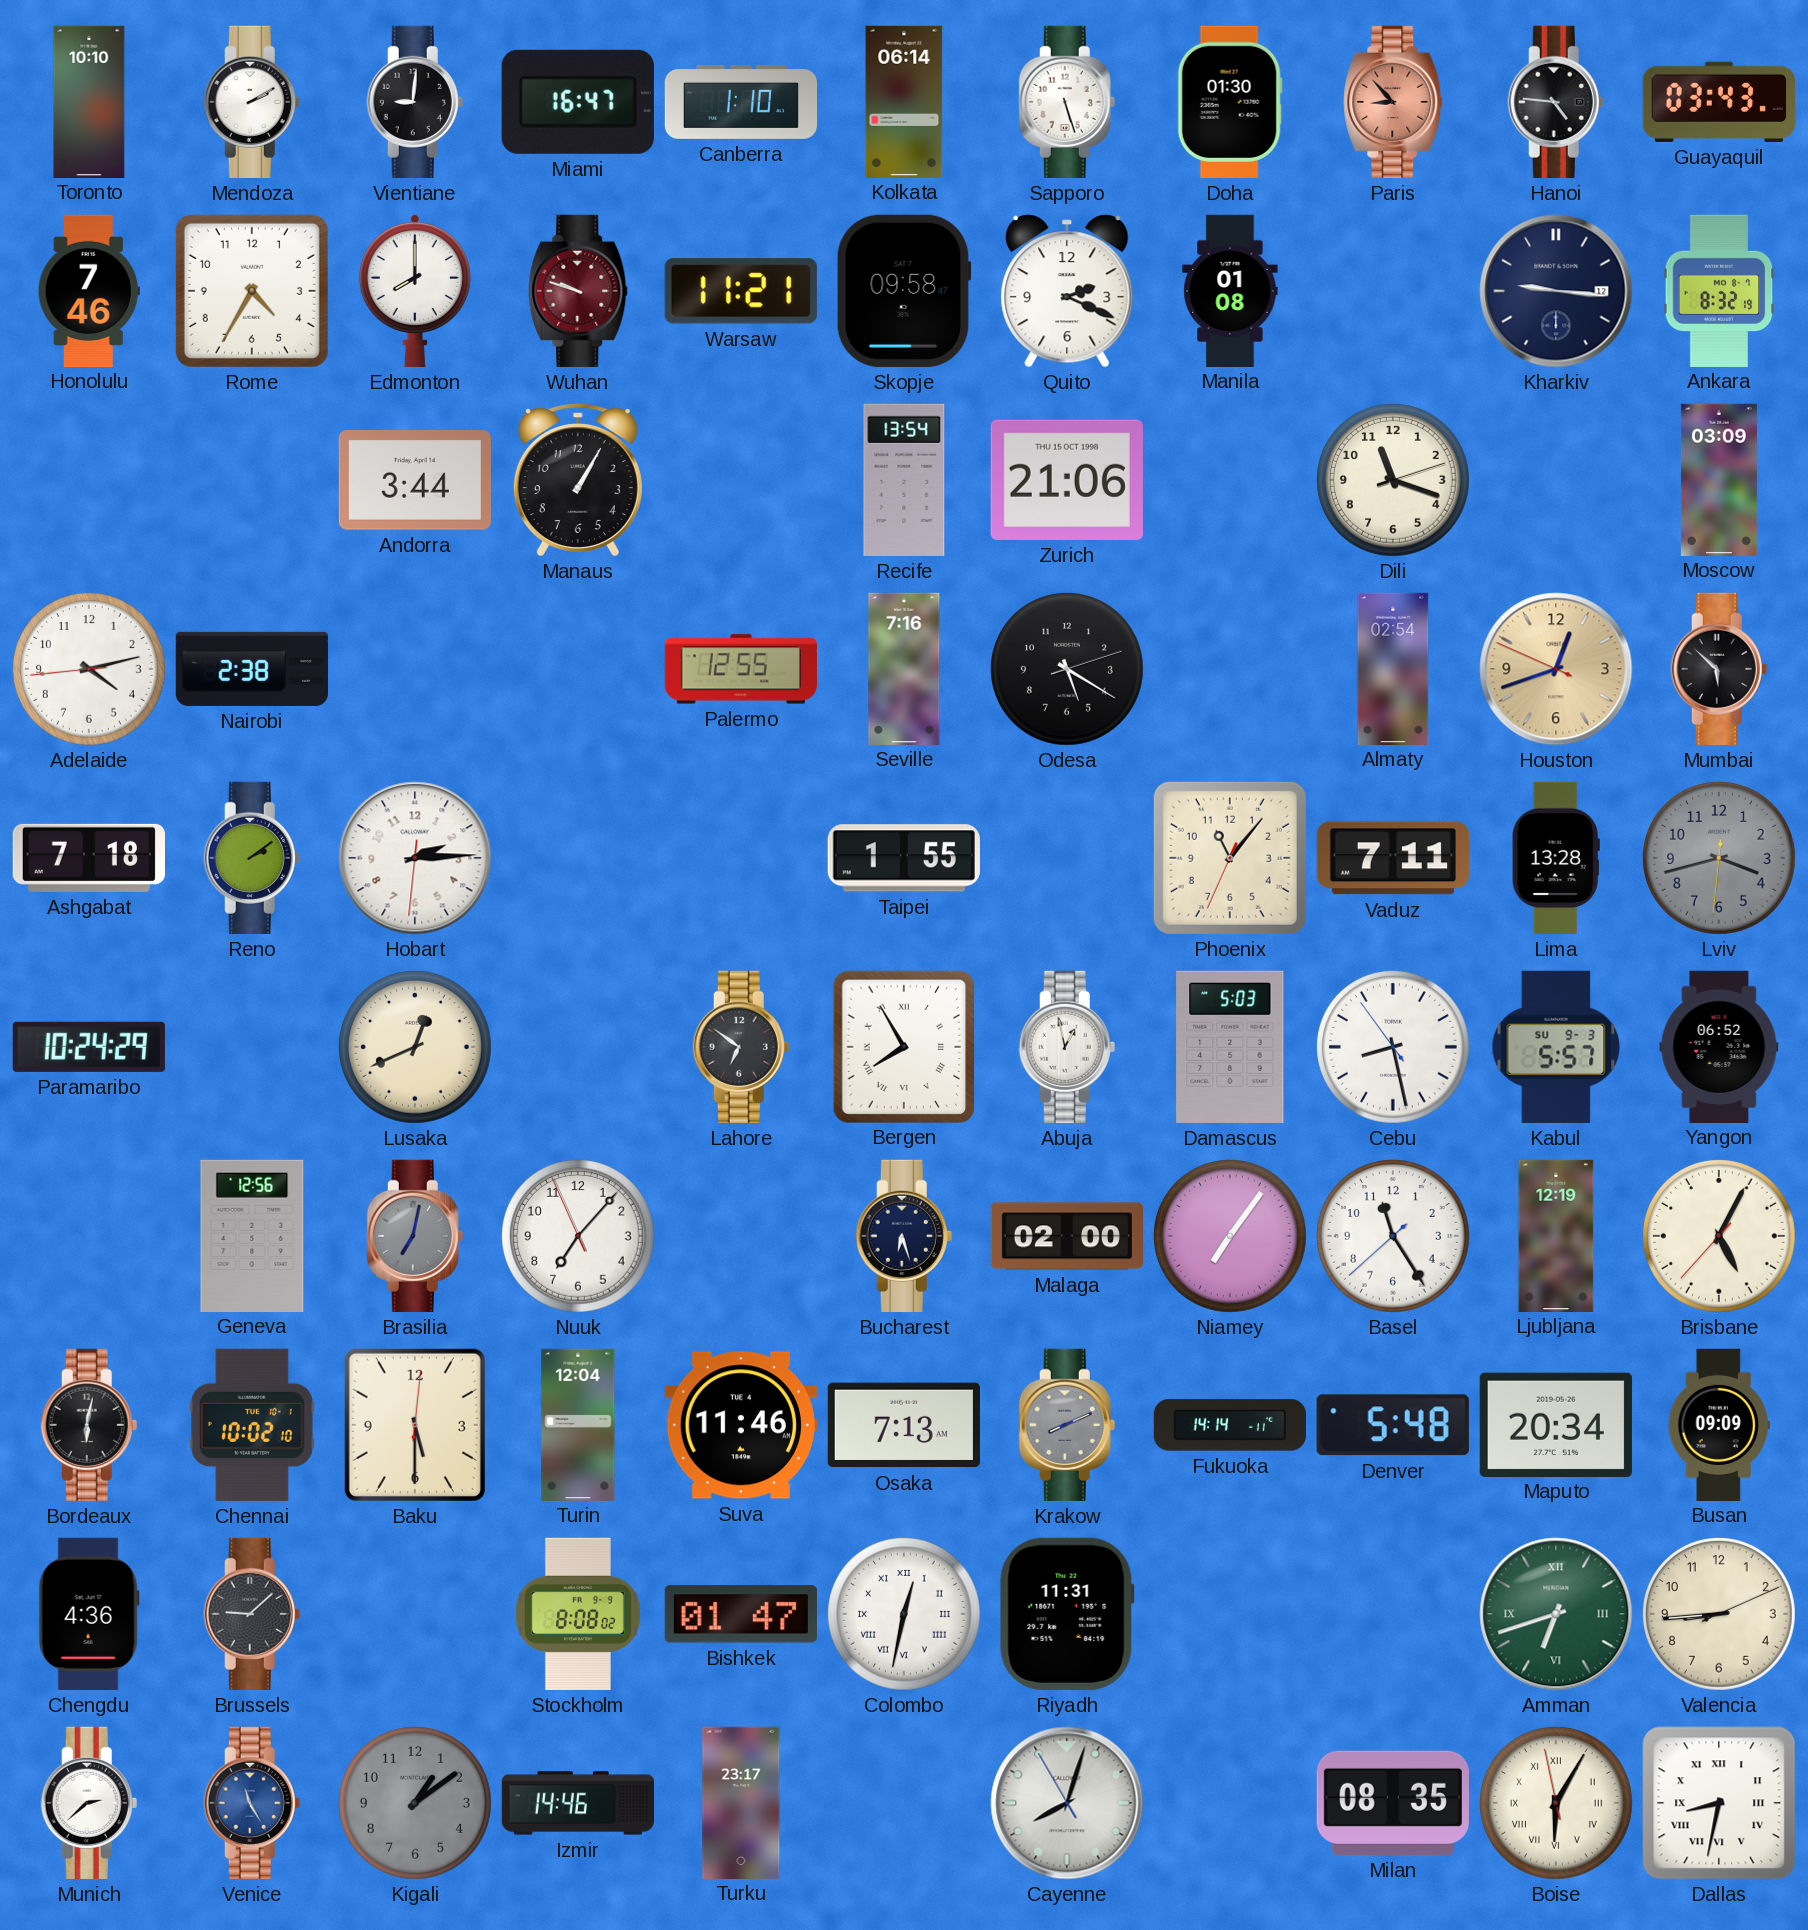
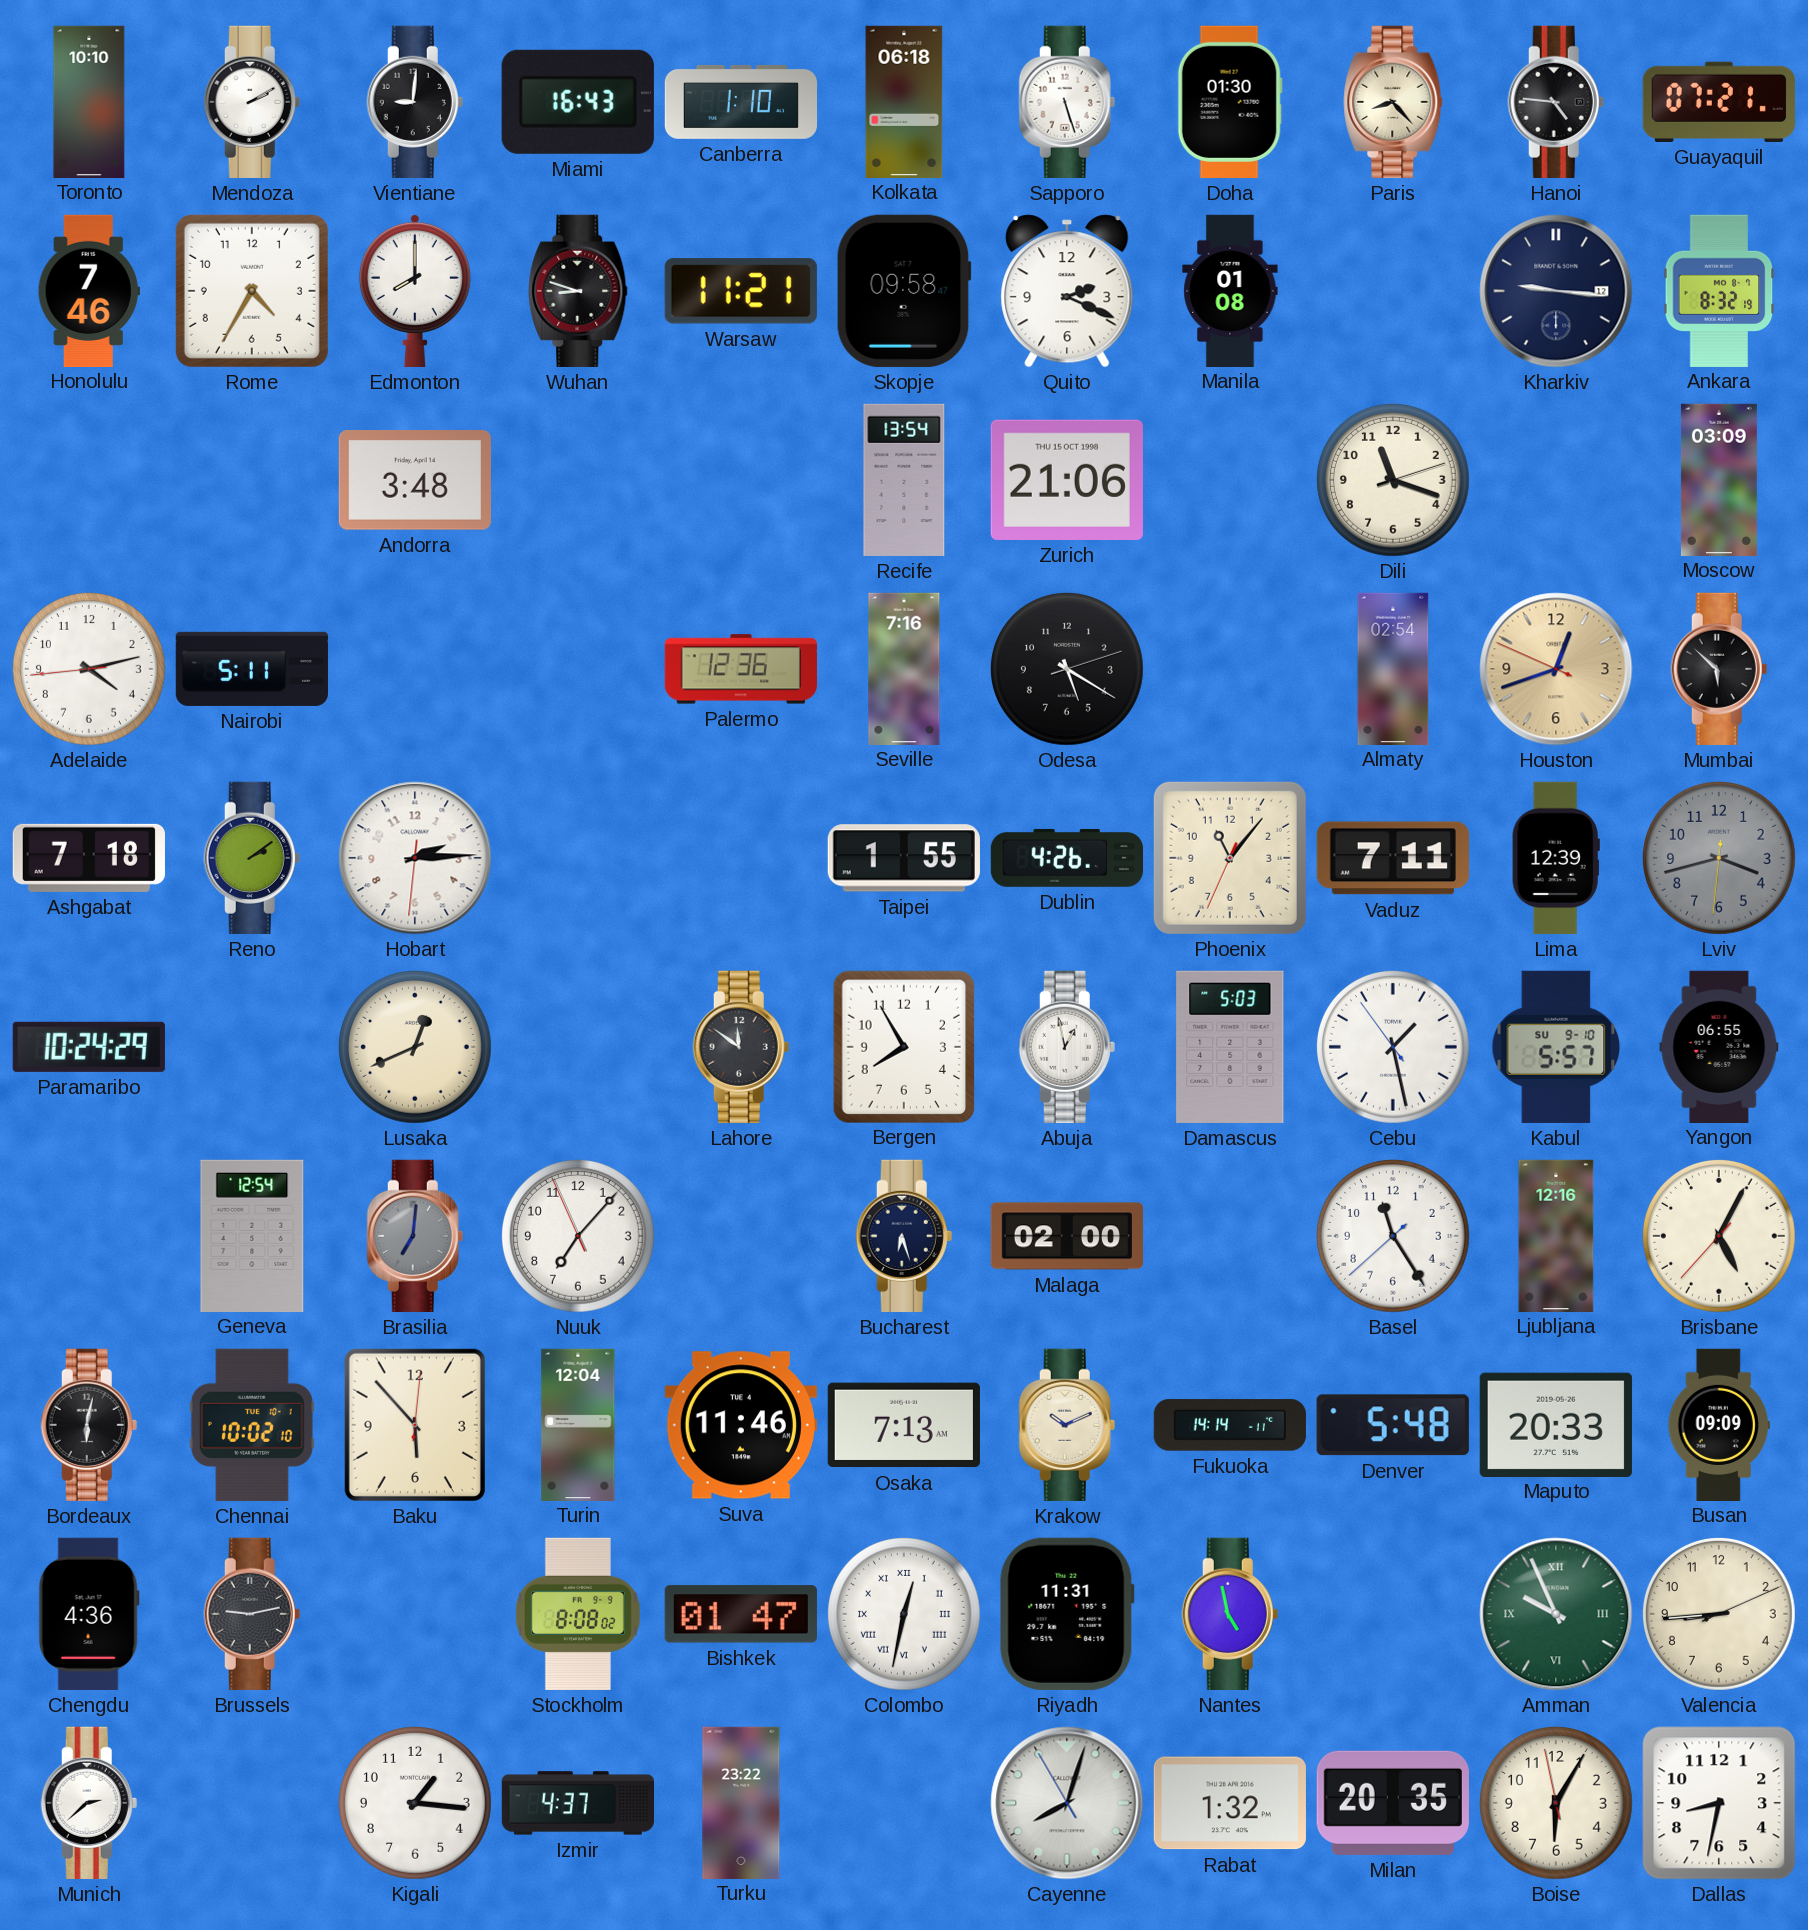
Miami: 16:47 -> 16:43 (578, 102)
Kolkata: 06:14 -> 06:18 (904, 101)
Paris: 8:53 -> 8:23 (1393, 102)
Paris dial: salmon -> cream (1393, 102)
Guayaquil: 03:43 -> 07:21 (1719, 102)
Wuhan: 9:48 -> 8:48 (578, 291)
Wuhan dial: burgundy -> black (578, 291)
Andorra: 3:44 -> 3:48 (415, 480)
Manaus: 1:05 -> none (578, 480)
Nairobi: 2:38 -> 5:11 (252, 669)
Palermo: 12:55 -> 12:36 (741, 669)
Dublin: none -> 4:26 (1066, 858)
Lima: 13:28 -> 12:39 (1556, 858)
Lahore: 6:51 -> 11:51 (741, 1047)
Bergen numerals: Roman -> Arabic (903, 1046)
Cebu: 8:27 -> 1:27 (1393, 1047)
Kabul date: SU 9-3 -> SU 9-10 (1556, 1047)
Yangon: 06:52 -> 06:55 (1719, 1046)
Geneva: 12:56 -> 12:54 (252, 1235)
Brasilia: 7:02 -> 7:01 (415, 1236)
Niamey: 7:06 -> none (1230, 1236)
Ljubljana: 12:19 -> 12:16 (1556, 1235)
Baku: 5:30 -> 5:53 (415, 1425)
Krakow: 8:11 -> 10:11 (1067, 1425)
Krakow dial: grey -> cream (1067, 1425)
Maputo: 20:34 -> 20:33 (1556, 1424)
Brussels: 9:08 -> 9:13 (252, 1614)
Nantes: none -> 4:58 (1230, 1614)
Amman: 6:42 -> 9:56 (1556, 1614)
Venice: 11:25 -> none (252, 1803)
Kigali: 1:09 -> 1:16 (415, 1803)
Kigali dial: grey -> white (415, 1803)
Izmir: 14:46 -> 4:37 (577, 1803)
Turku: 23:17 -> 23:22 (741, 1802)
Rabat: none -> 1:32 (1230, 1803)
Milan: 08:35 -> 20:35 (1393, 1803)
Boise numerals: Roman -> Arabic (1556, 1803)
Dallas numerals: Roman -> Arabic (1719, 1803)
